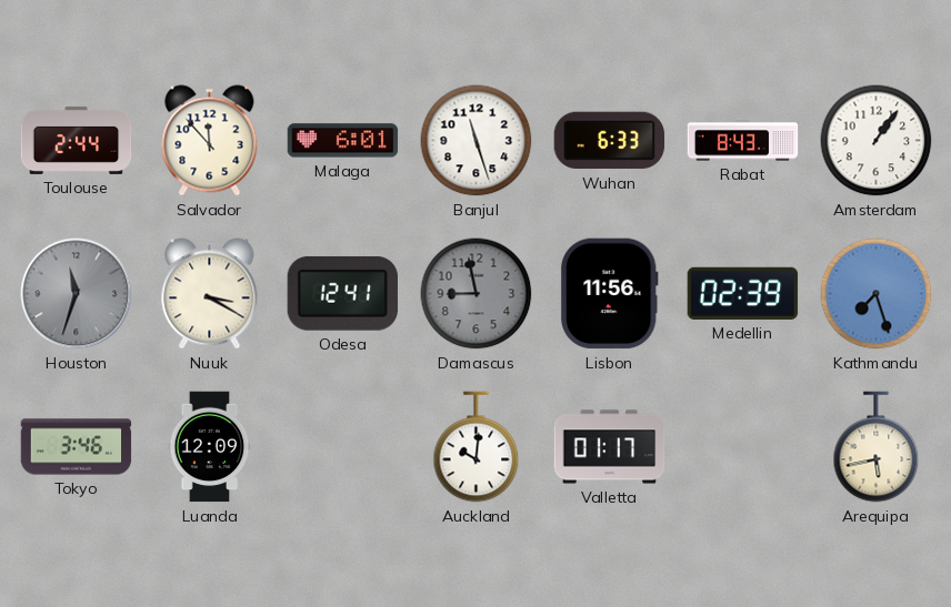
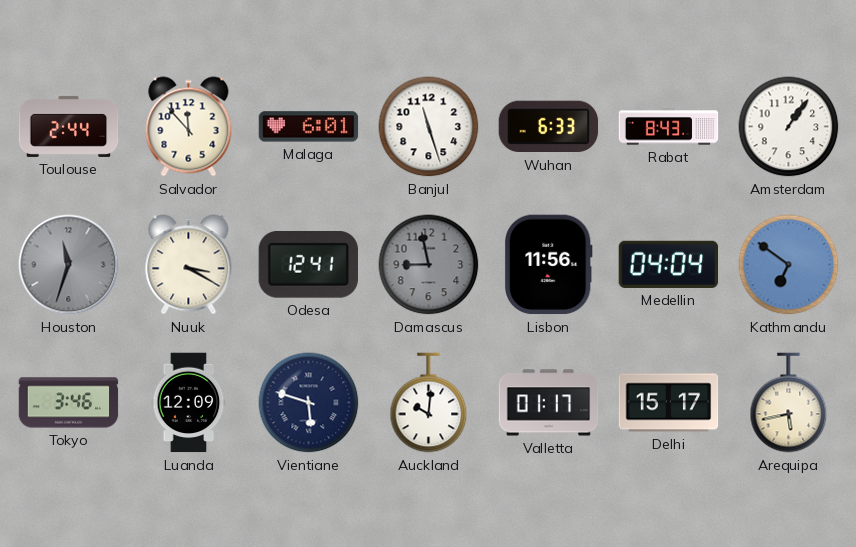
Medellin: 02:39 -> 04:04 (669, 264)
Kathmandu: 7:27 -> 6:51 (789, 265)
Vientiane: none -> 5:48 (309, 403)
Delhi: none -> 15:17 (669, 403)
